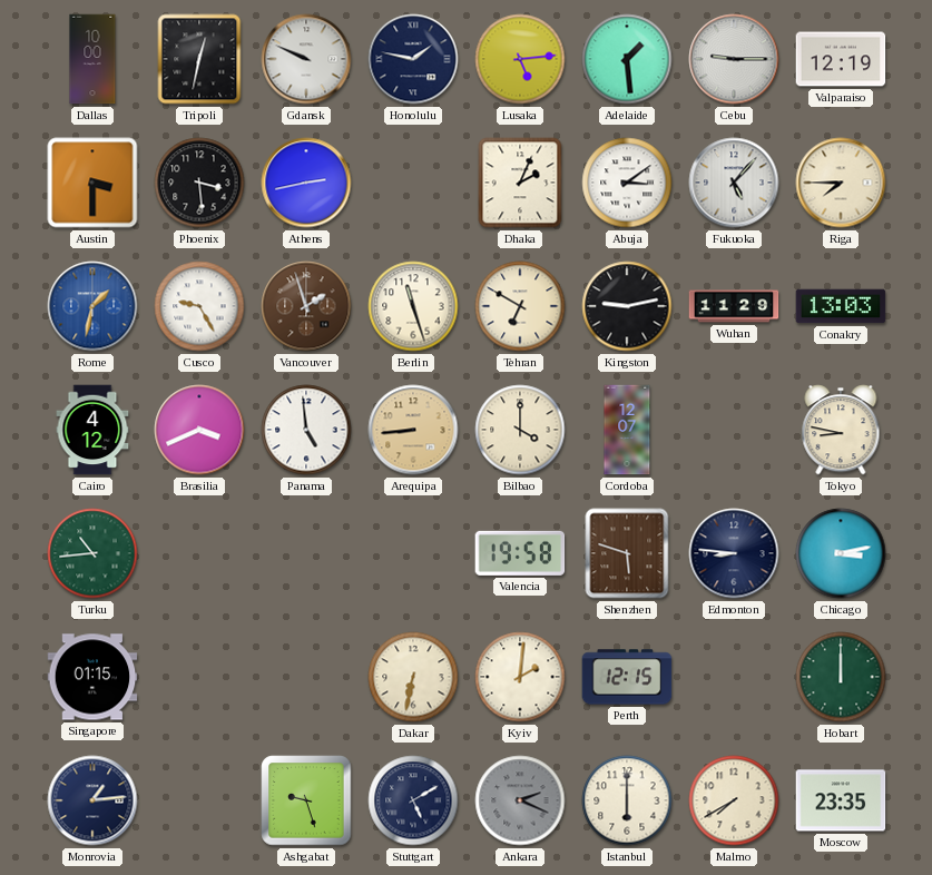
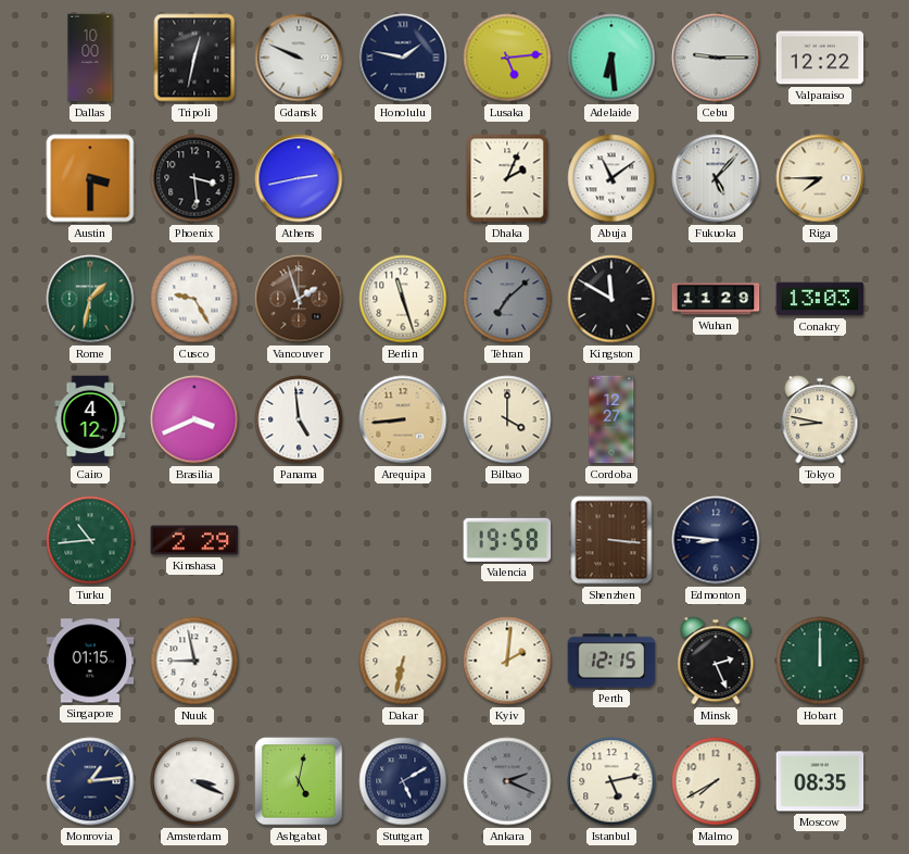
Adelaide: 1:29 -> 6:29 (611, 58)
Valparaiso: 12:19 -> 12:22 (820, 58)
Abuja: 3:09 -> 11:09 (611, 178)
Rome dial: blue -> green (90, 299)
Tehran: 6:50 -> 7:08 (507, 299)
Tehran dial: cream -> grey (507, 299)
Kingston: 9:13 -> 11:50 (611, 299)
Cordoba: 12:07 -> 12:27 (611, 419)
Kinshasa: none -> 2:29 (194, 540)
Shenzhen: 5:48 -> 3:16 (611, 540)
Chicago: 3:13 -> none (841, 553)
Nuuk: none -> 8:58 (194, 661)
Minsk: none -> 2:26 (716, 661)
Amsterdam: none -> 3:19 (194, 781)
Ashgabat: 9:27 -> 5:02 (299, 781)
Istanbul: 6:00 -> 5:13 (611, 781)
Moscow: 23:35 -> 08:35 (820, 781)
